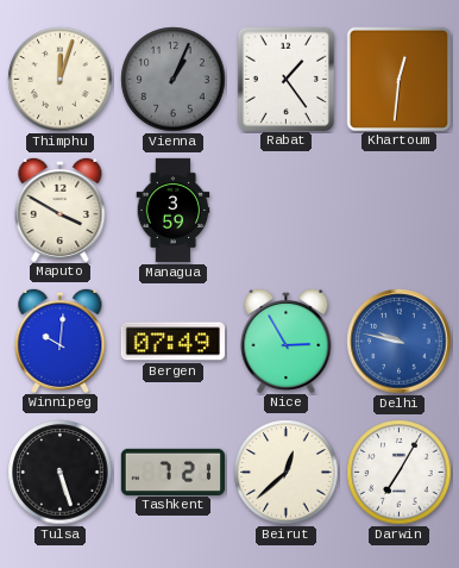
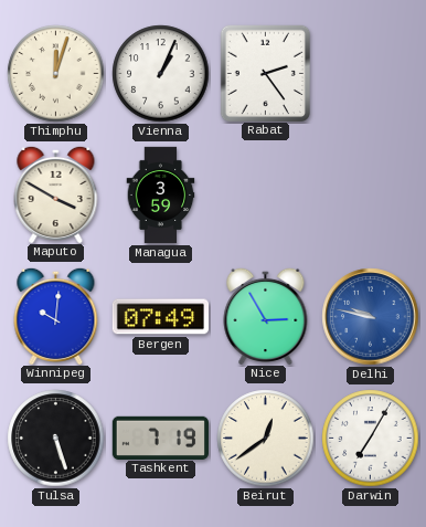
Vienna dial: grey -> white (161, 74)
Rabat: 1:24 -> 2:24 (265, 73)
Khartoum: 12:31 -> none (398, 79)
Tashkent: 7:21 -> 7:19 (160, 438)
Beirut: 12:38 -> 12:39 (266, 439)
